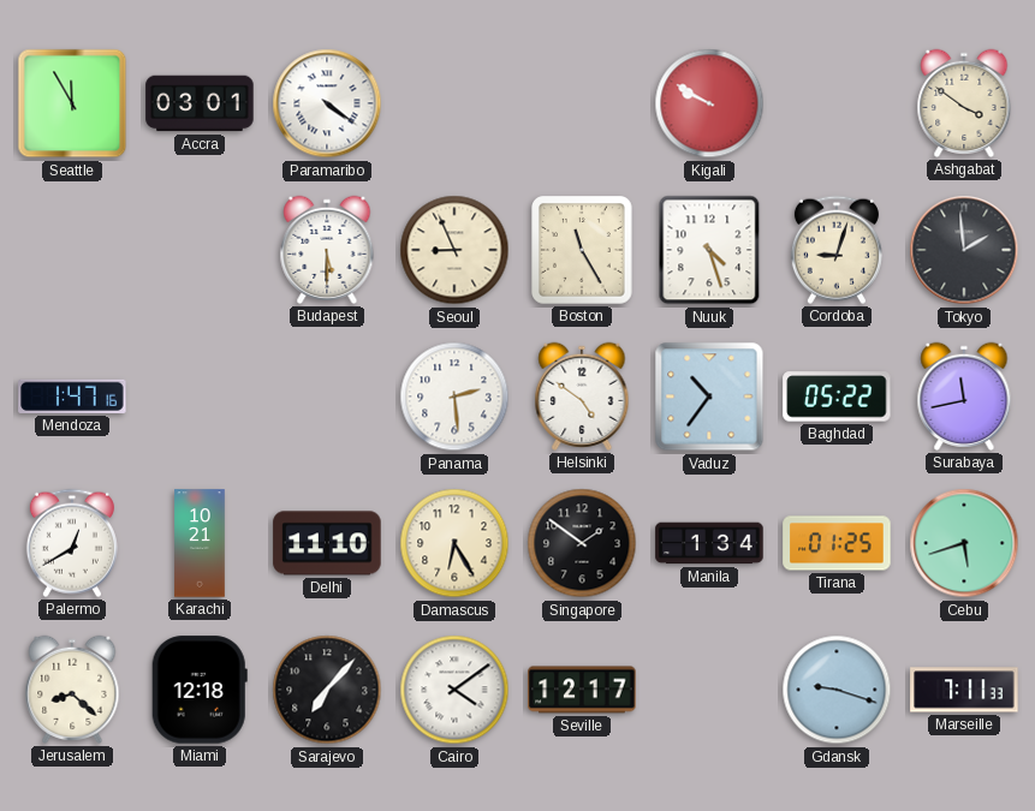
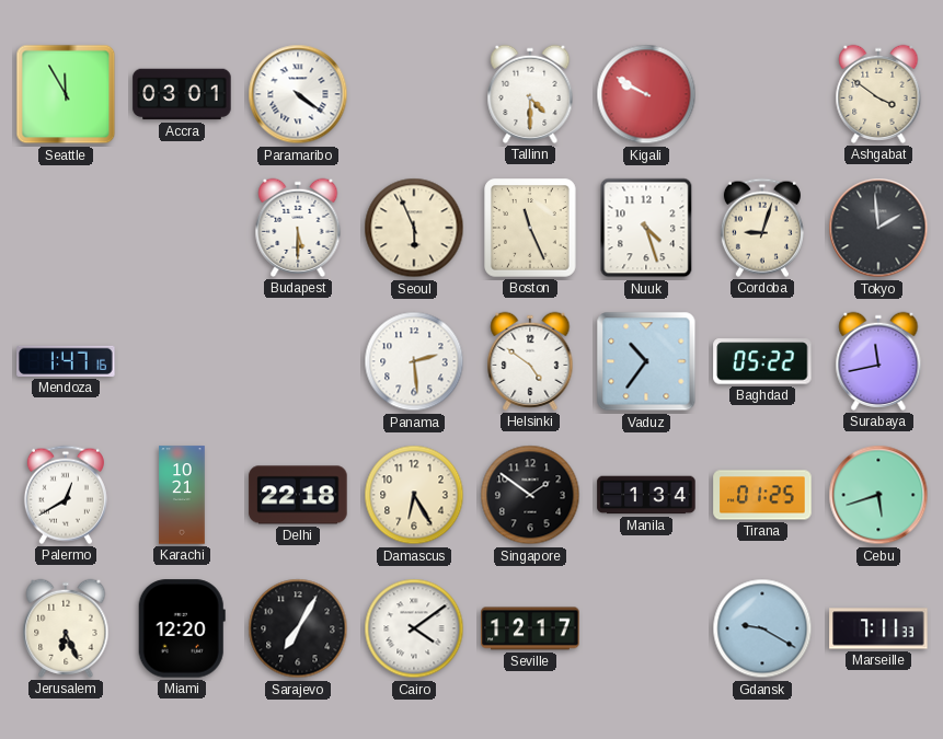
Tallinn: none -> 4:30 (530, 94)
Seoul: 8:56 -> 5:56 (414, 228)
Boston: 11:25 -> 11:26 (531, 229)
Delhi: 11:10 -> 22:18 (298, 495)
Jerusalem: 8:22 -> 6:26 (66, 628)
Miami: 12:18 -> 12:20 (182, 628)
Sarajevo: 7:07 -> 7:05 (298, 628)
Gdansk: 9:18 -> 9:20 (762, 628)
